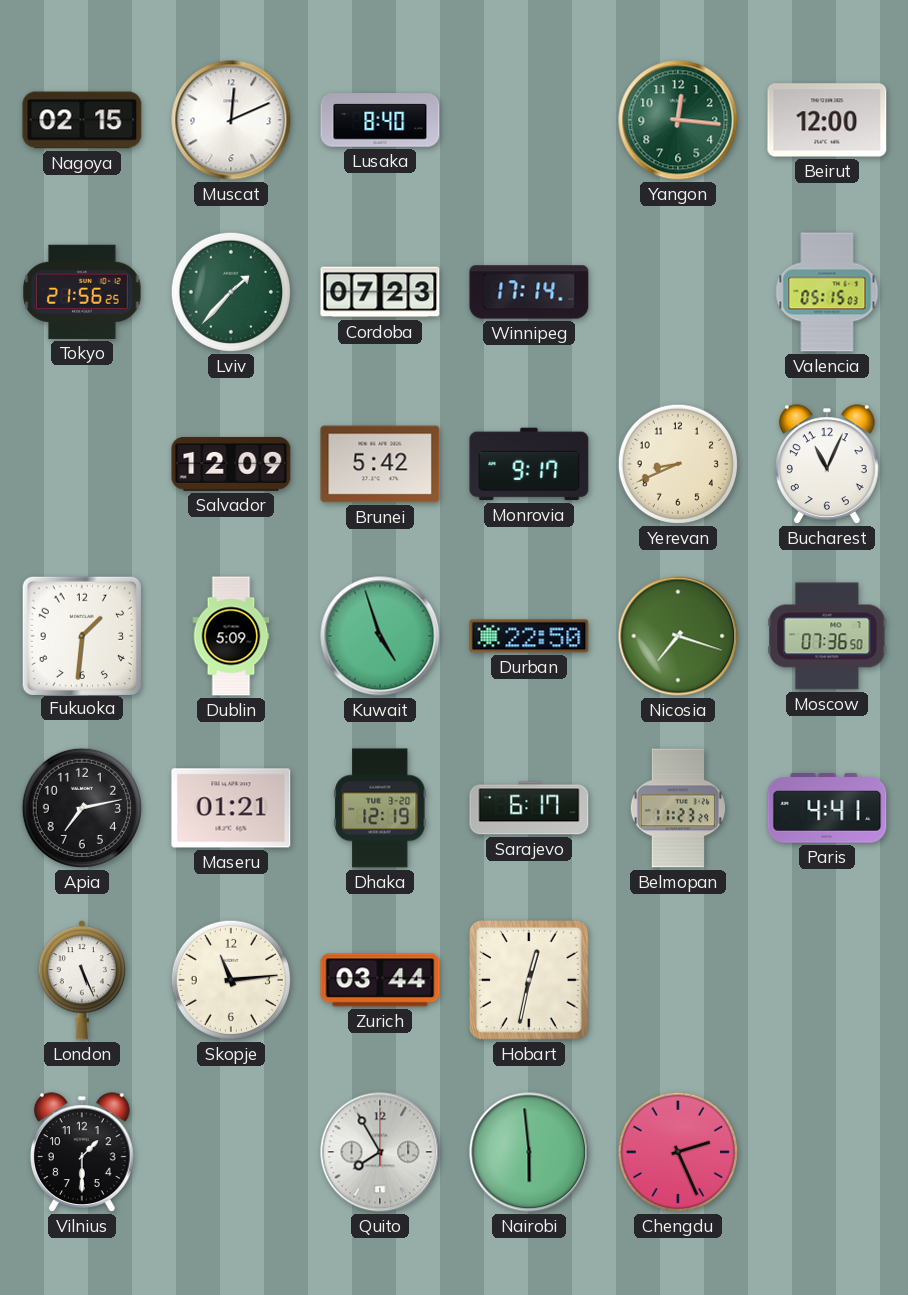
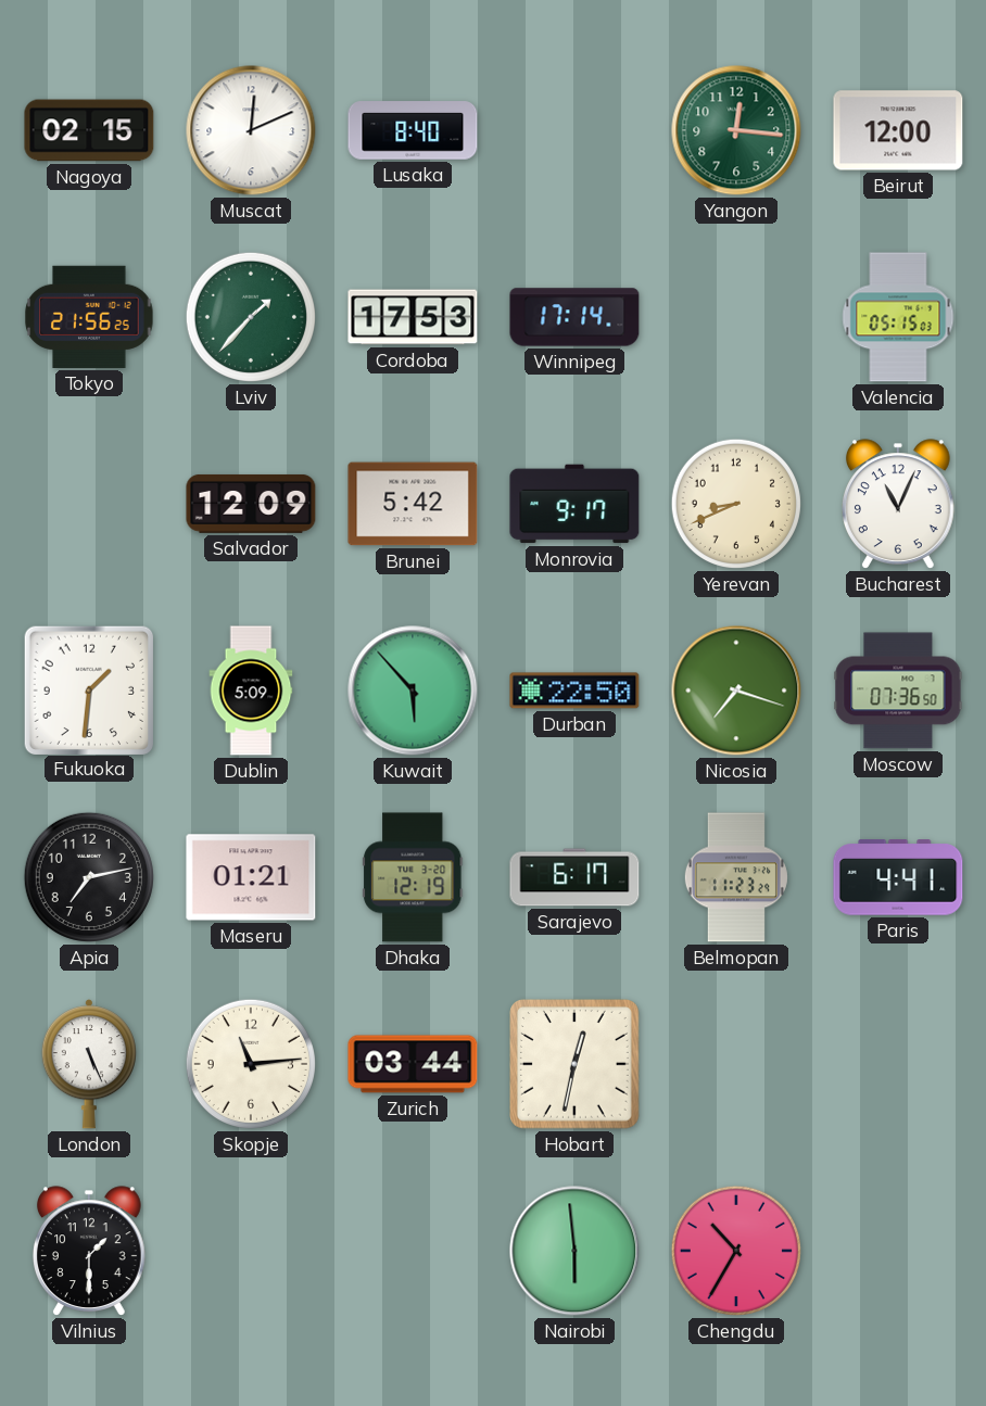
Cordoba: 07:23 -> 17:53 (413, 317)
Kuwait: 4:57 -> 5:53 (413, 691)
Quito: 7:55 -> none (380, 1152)
Chengdu: 2:26 -> 10:35 (736, 1251)
